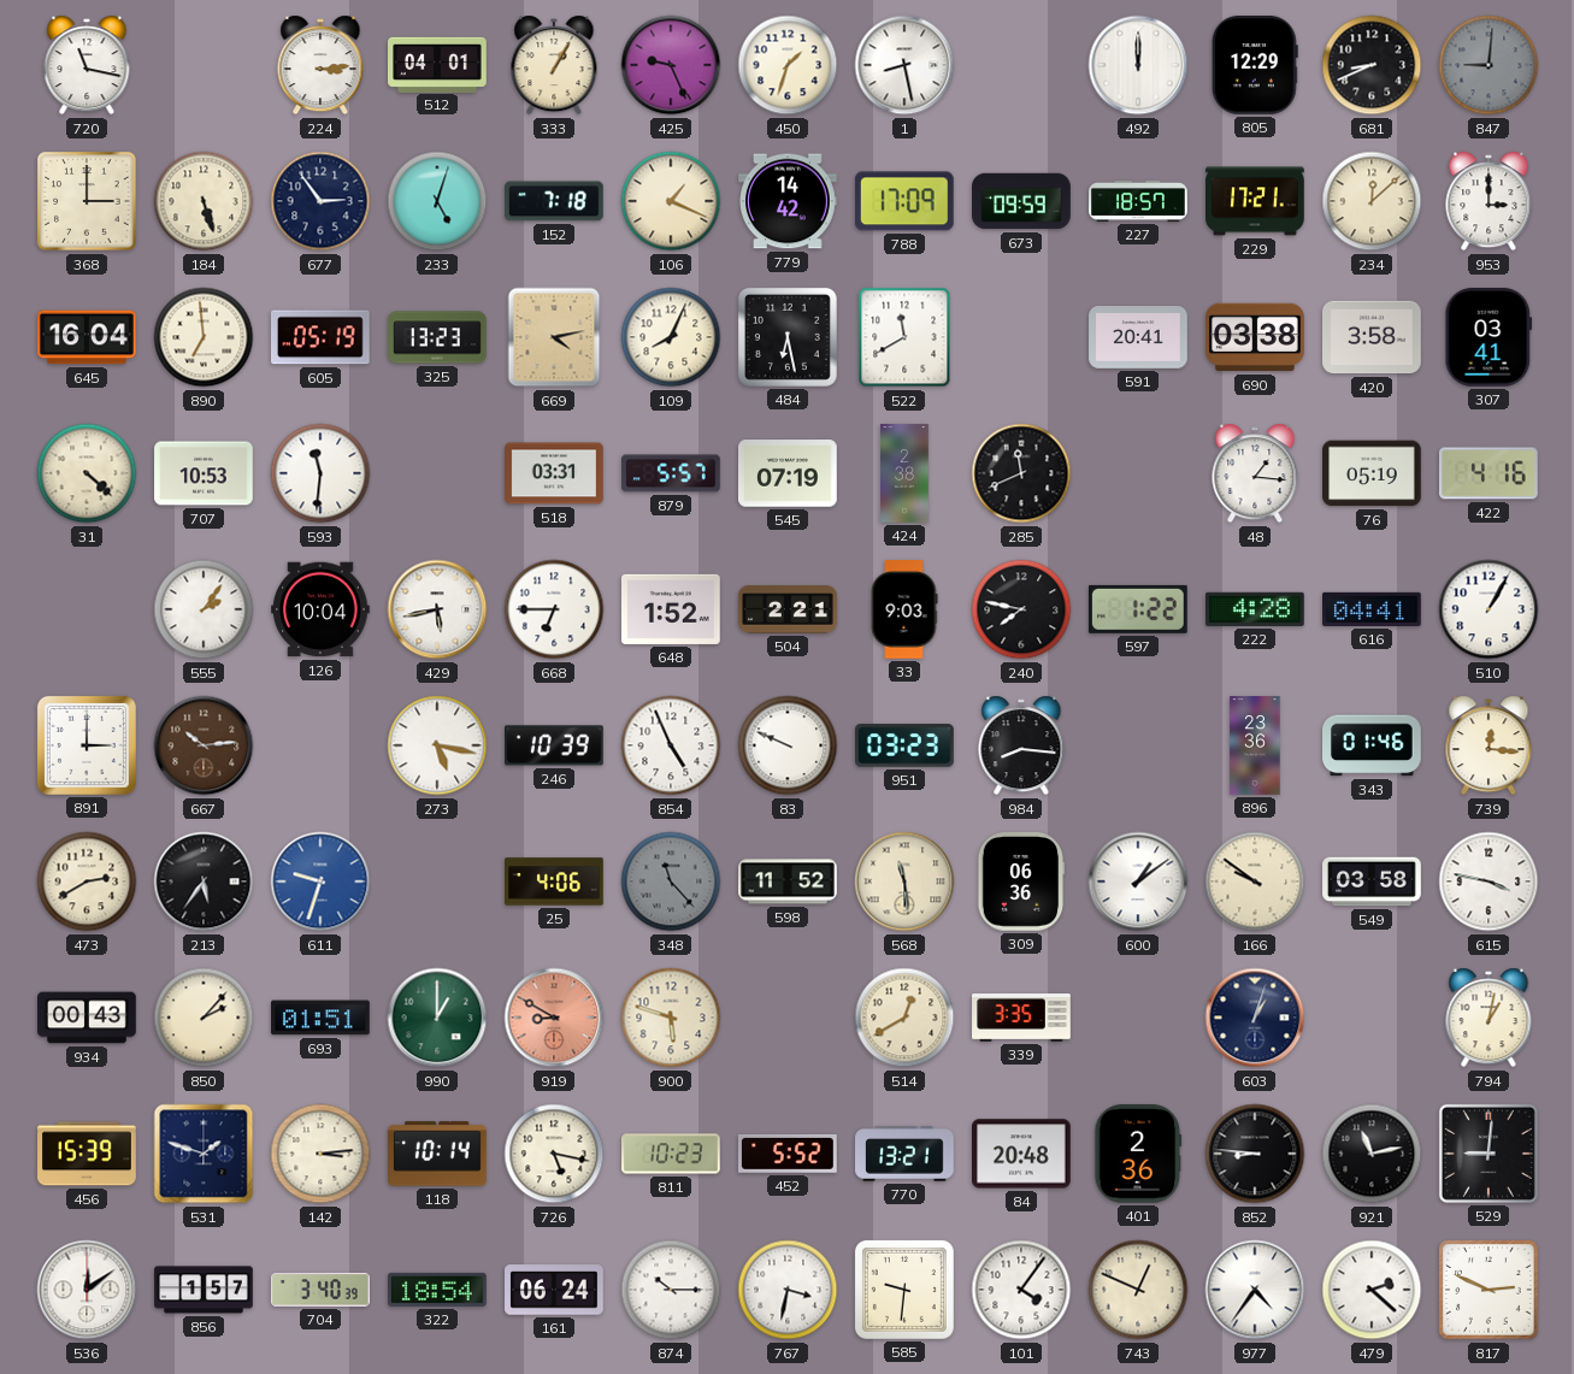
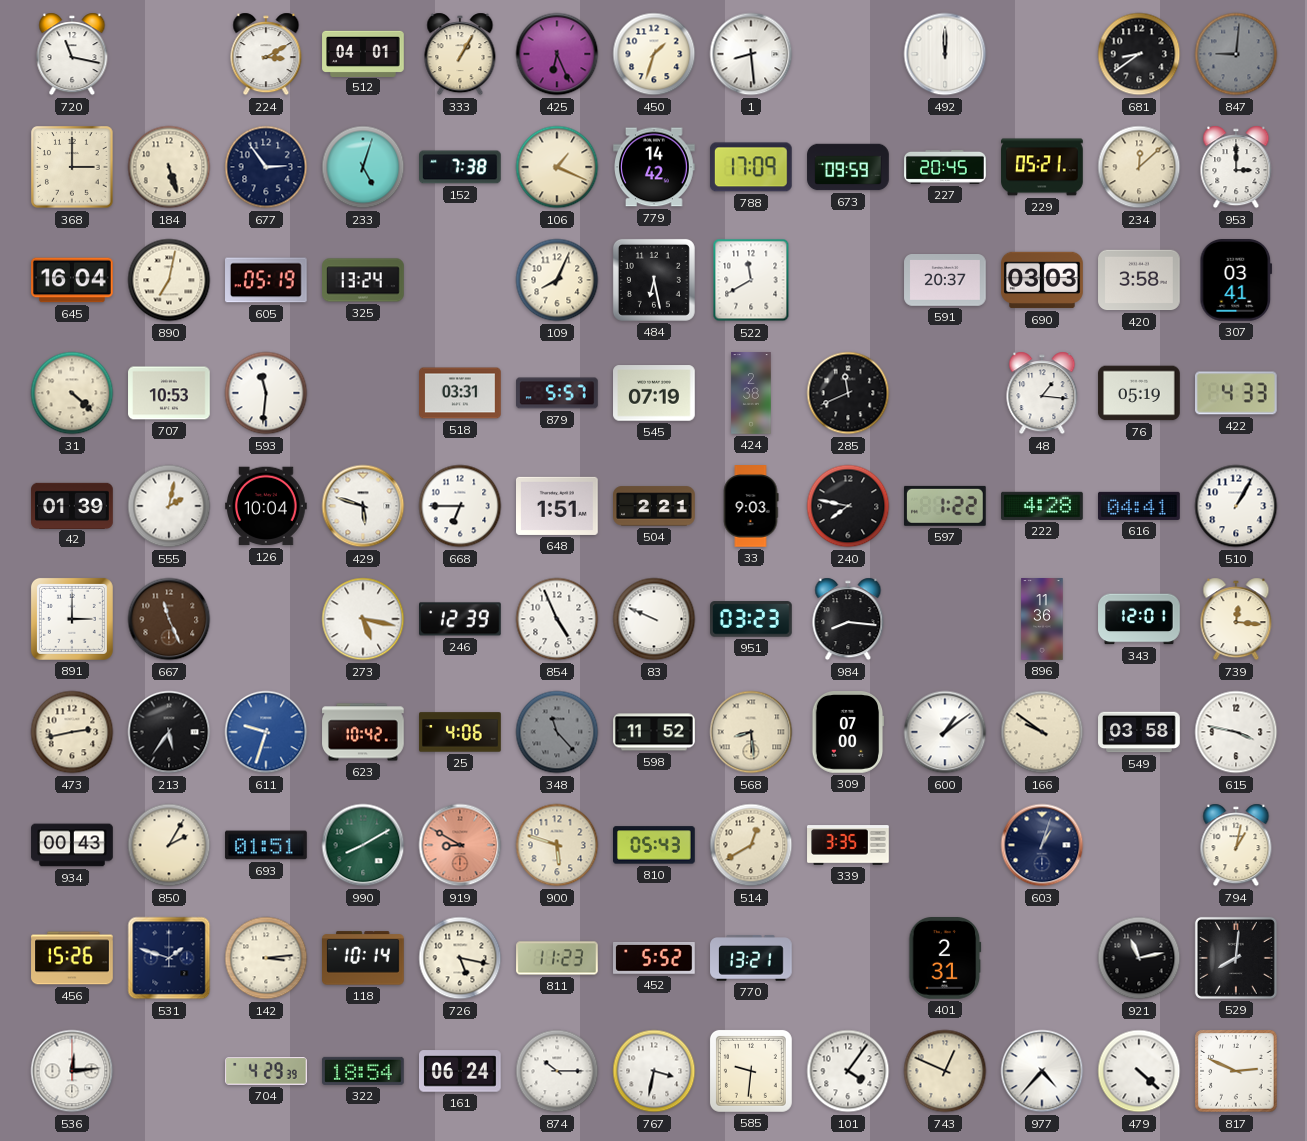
224: 3:14 -> 3:10 (266, 54)
425: 9:26 -> 6:26 (557, 54)
1: 8:28 -> 8:29 (751, 54)
805: 12:29 -> none (1255, 66)
681: 8:41 -> 8:39 (1139, 54)
152: 7:18 -> 7:38 (461, 167)
227: 18:57 -> 20:45 (945, 167)
229: 17:21 -> 05:21 (1042, 167)
890: 6:59 -> 7:02 (169, 280)
325: 13:23 -> 13:24 (363, 280)
669: 4:13 -> none (554, 337)
591: 20:41 -> 20:37 (945, 281)
690: 03:38 -> 03:03 (1042, 280)
422: 4:16 -> 4:33 (1237, 393)
42: none -> 01:39 (72, 505)
555: 2:06 -> 2:02 (169, 506)
429: 5:43 -> 5:48 (363, 506)
648: 1:52 -> 1:51 (557, 506)
667: 10:14 -> 11:26 (169, 619)
246: 10:39 -> 12:39 (461, 619)
896: 23:36 -> 11:36 (1042, 619)
343: 01:46 -> 12:01 (1139, 619)
473: 2:40 -> 2:43 (72, 732)
623: none -> 10:42 (363, 732)
568: 11:29 -> 8:29 (751, 732)
309: 06:36 -> 07:00 (848, 732)
850: 2:07 -> 2:05 (169, 845)
990: 1:00 -> 8:10 (363, 845)
810: none -> 05:43 (654, 845)
456: 15:39 -> 15:26 (72, 958)
811: 10:23 -> 11:23 (557, 958)
84: 20:48 -> none (1022, 1154)
401: 2:36 -> 2:31 (945, 959)
852: 8:46 -> none (1255, 1154)
529: 9:01 -> 8:01 (1236, 958)
536: 12:09 -> 12:14 (72, 1071)
856: 1:57 -> none (204, 1290)
704: 3:40 -> 4:29 (266, 1071)
977: 4:36 -> 4:37 (1042, 1071)
479: 2:22 -> 4:22 (1139, 1071)
